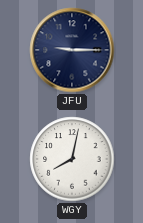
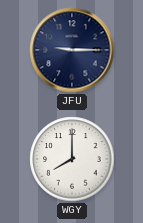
WGY: 8:02 -> 8:00 (72, 159)
